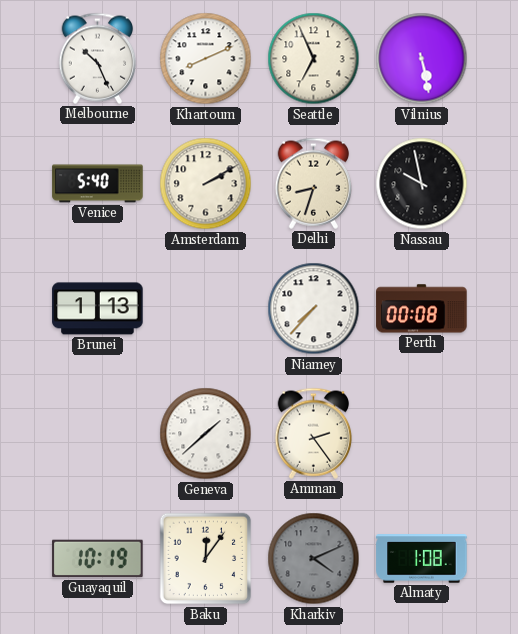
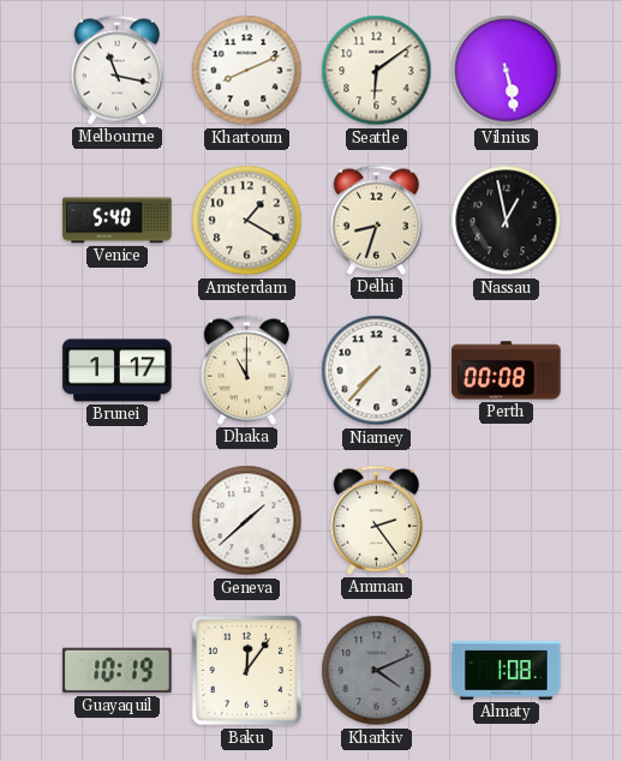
Melbourne: 10:26 -> 11:17 (118, 70)
Seattle: 6:56 -> 6:09 (377, 71)
Amsterdam: 2:10 -> 1:20 (247, 221)
Nassau: 9:58 -> 12:58 (507, 221)
Brunei: 1:13 -> 1:17 (118, 371)
Dhaka: none -> 11:00 (247, 370)
